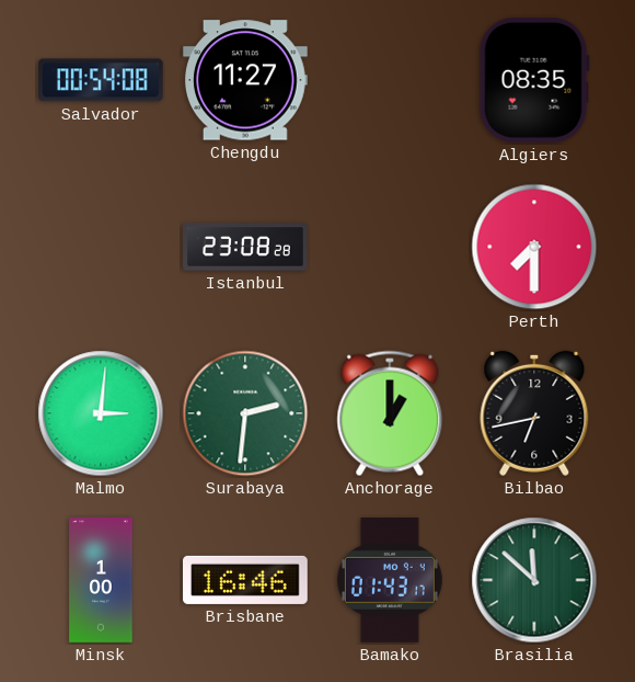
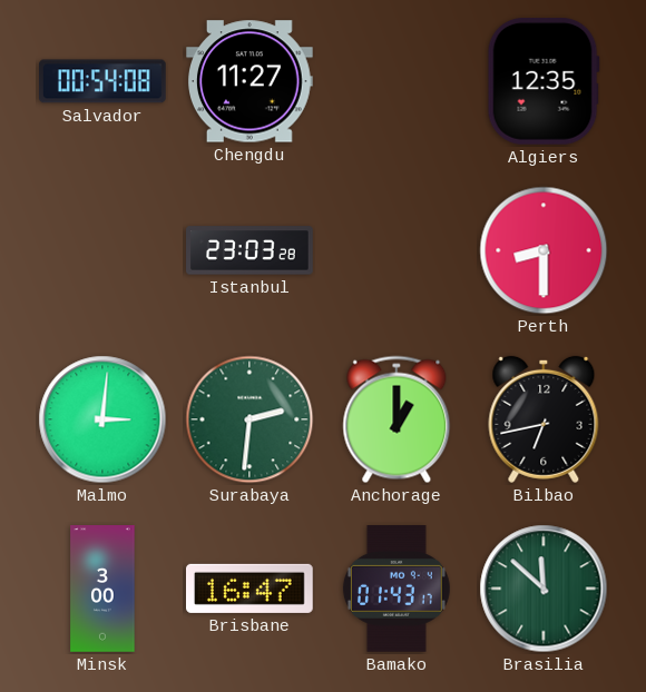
Algiers: 08:35 -> 12:35 (544, 81)
Istanbul: 23:08 -> 23:03 (249, 250)
Perth: 7:30 -> 8:30 (544, 250)
Minsk: 1:00 -> 3:00 (102, 589)
Brisbane: 16:46 -> 16:47 (251, 589)
